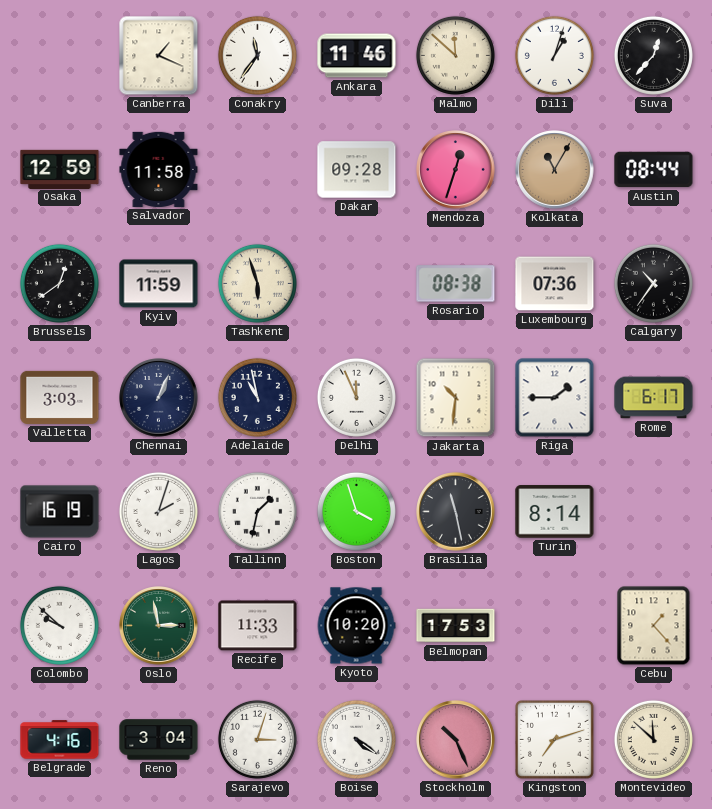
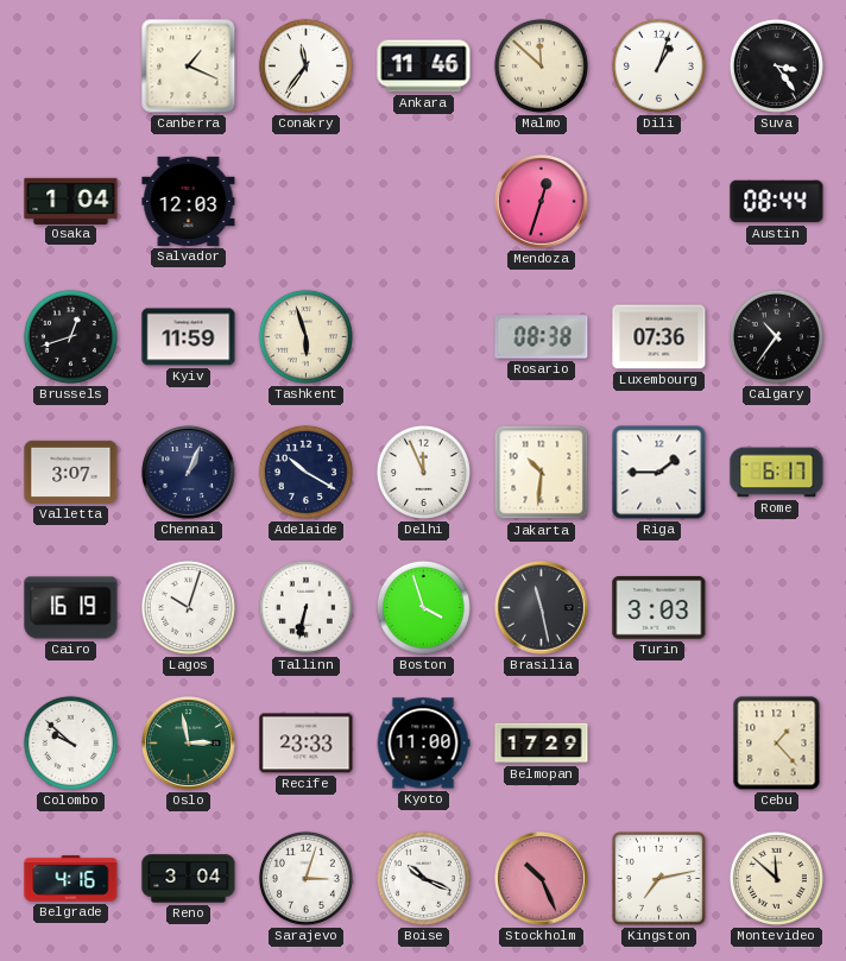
Suva: 12:37 -> 3:24 (776, 65)
Osaka: 12:59 -> 1:04 (71, 201)
Salvador: 11:58 -> 12:03 (189, 201)
Dakar: 09:28 -> none (357, 170)
Kolkata: 11:05 -> none (555, 170)
Brussels: 12:39 -> 12:42 (70, 336)
Valletta: 3:03 -> 3:07 (71, 472)
Adelaide: 10:58 -> 10:20 (305, 472)
Lagos: 2:03 -> 10:03 (188, 607)
Tallinn: 1:32 -> 6:32 (305, 607)
Turin: 8:14 -> 3:03 (659, 608)
Recife: 11:33 -> 23:33 (307, 744)
Kyoto: 10:20 -> 11:00 (423, 744)
Belmopan: 17:53 -> 17:29 (542, 744)
Boise: 4:21 -> 10:19 (423, 878)
Kingston: 7:12 -> 7:13 (659, 879)
